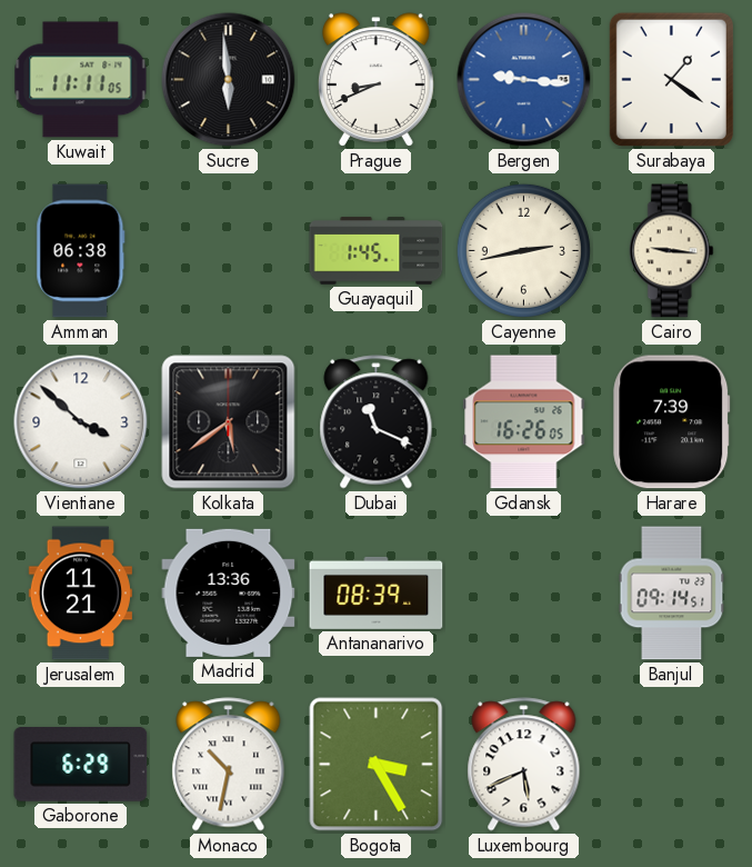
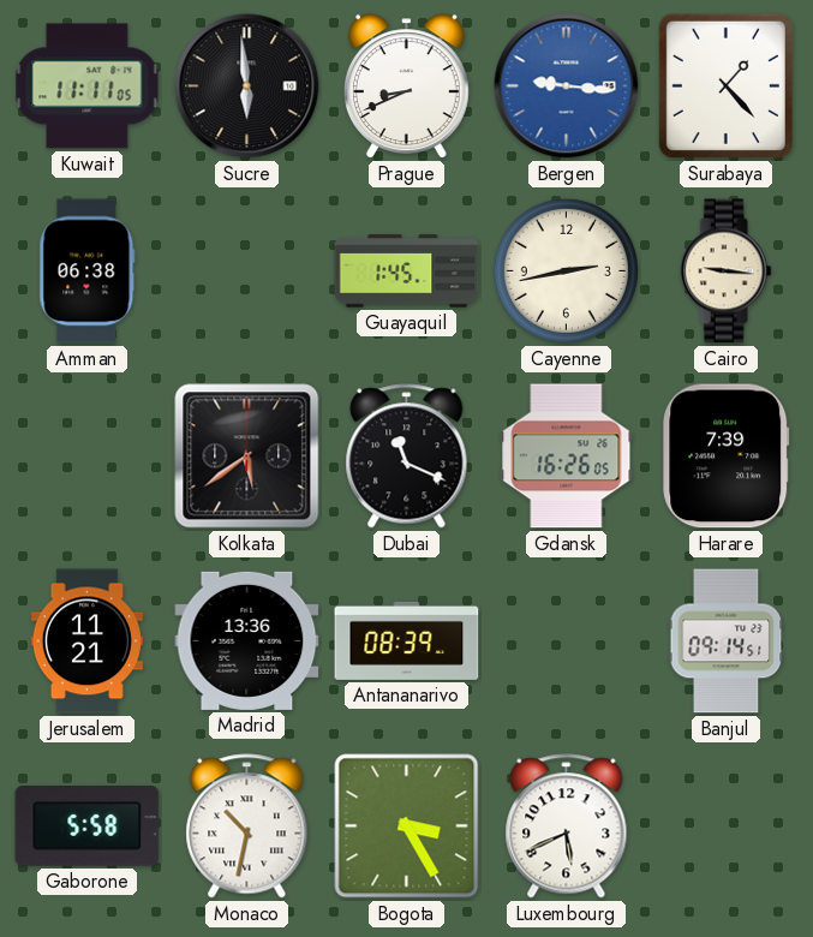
Surabaya: 1:21 -> 1:23 (725, 85)
Vientiane: 3:52 -> none (81, 422)
Gaborone: 6:29 -> 5:58 (88, 826)
